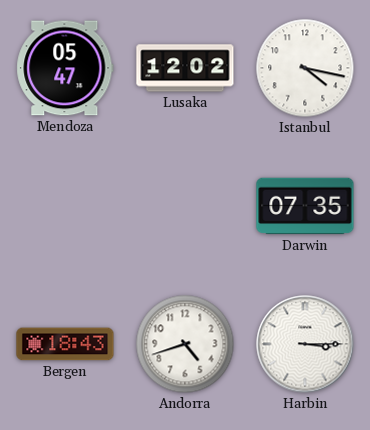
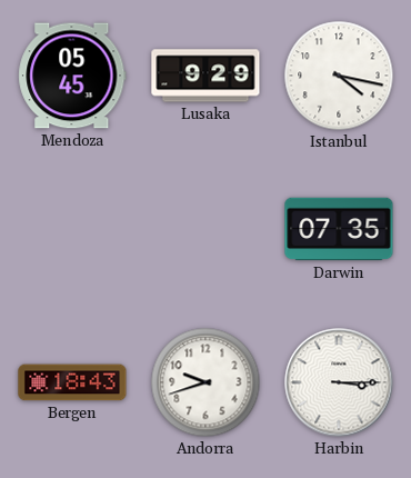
Mendoza: 05:47 -> 05:45 (72, 76)
Lusaka: 12:02 -> 9:29 (205, 76)
Andorra: 4:42 -> 9:42 (205, 382)
